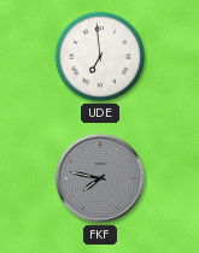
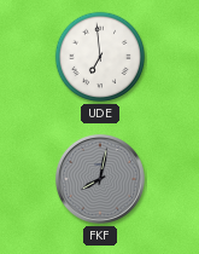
FKF: 7:47 -> 8:02 (100, 179)
